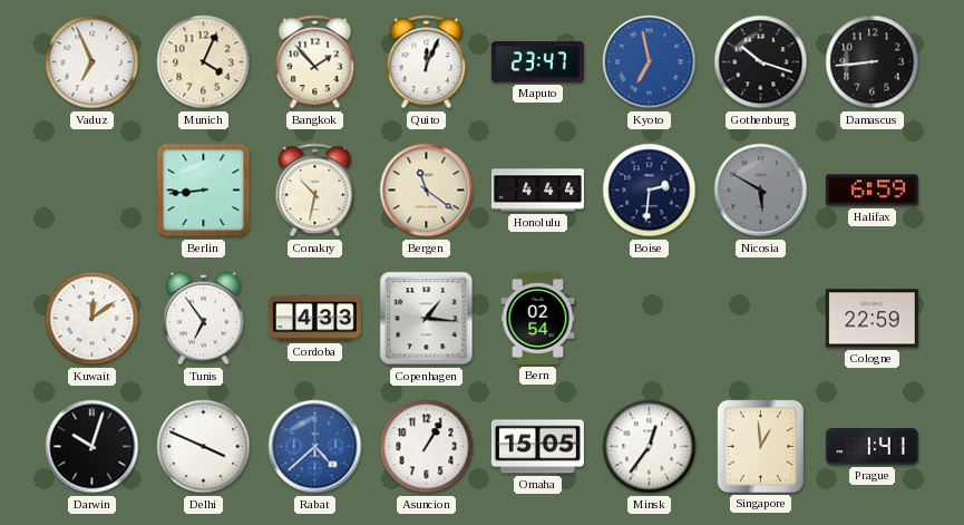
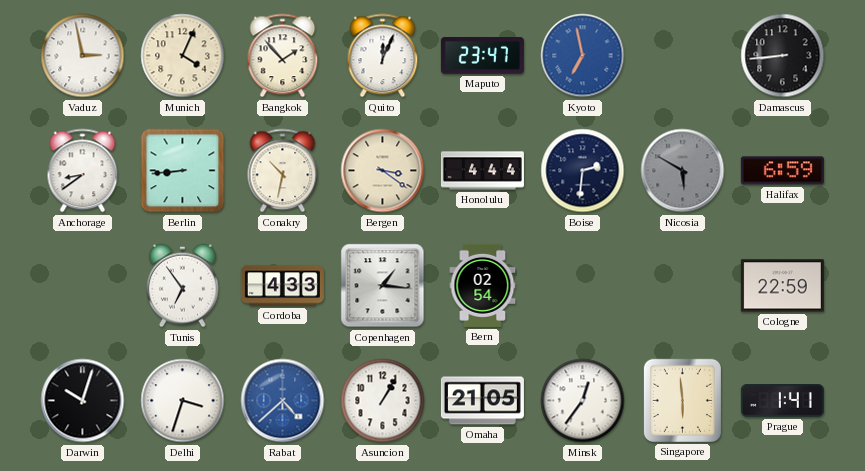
Vaduz: 6:56 -> 2:58 (83, 56)
Gothenburg: 10:18 -> none (761, 62)
Anchorage: none -> 8:39 (83, 171)
Bergen: 11:21 -> 3:21 (383, 171)
Kuwait: 12:09 -> none (92, 319)
Delhi: 3:49 -> 3:33 (183, 401)
Omaha: 15:05 -> 21:05 (482, 401)
Singapore: 12:59 -> 5:59 (682, 400)
